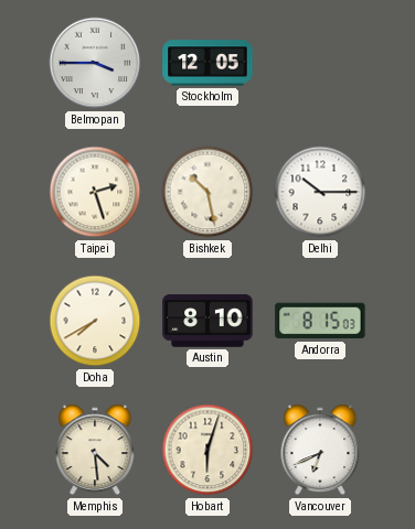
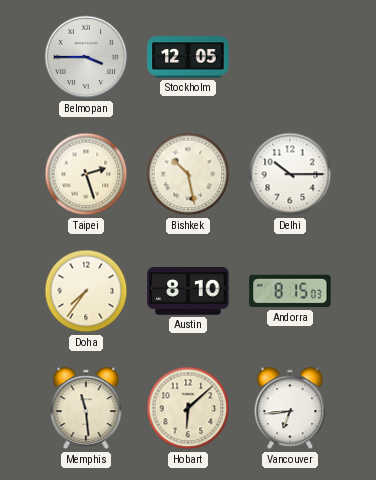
Doha: 7:40 -> 7:36 (86, 291)
Memphis: 4:29 -> 11:29 (86, 408)
Hobart: 6:03 -> 6:08 (188, 408)
Vancouver: 6:41 -> 6:44 (290, 408)
